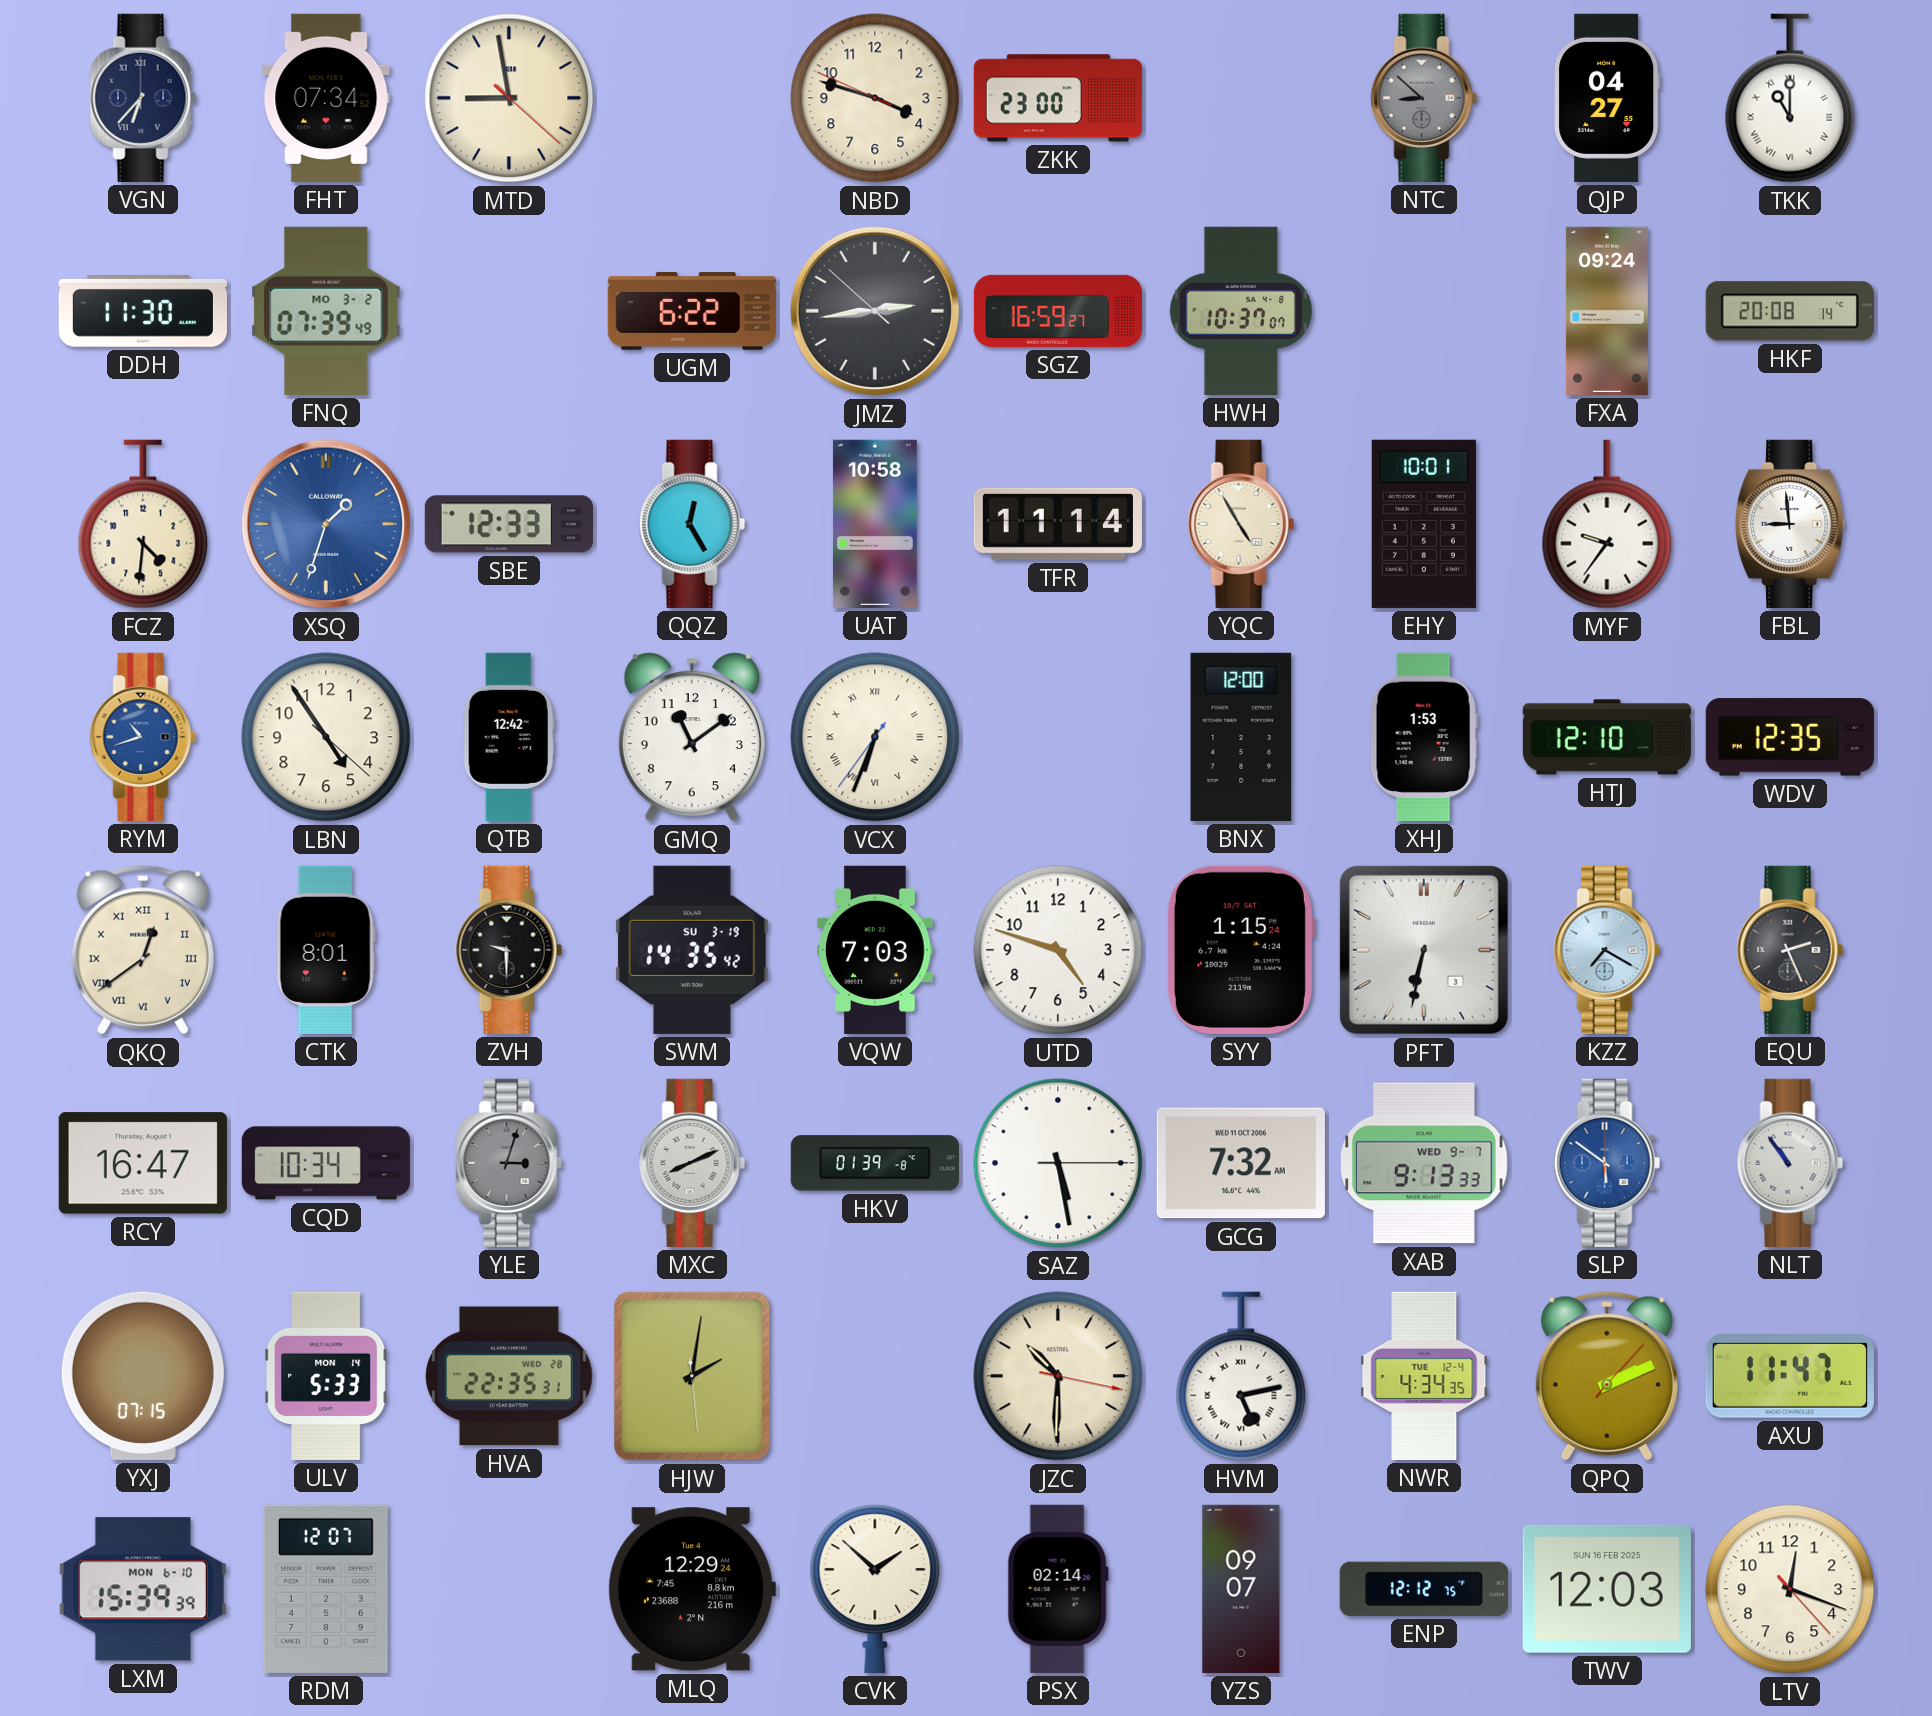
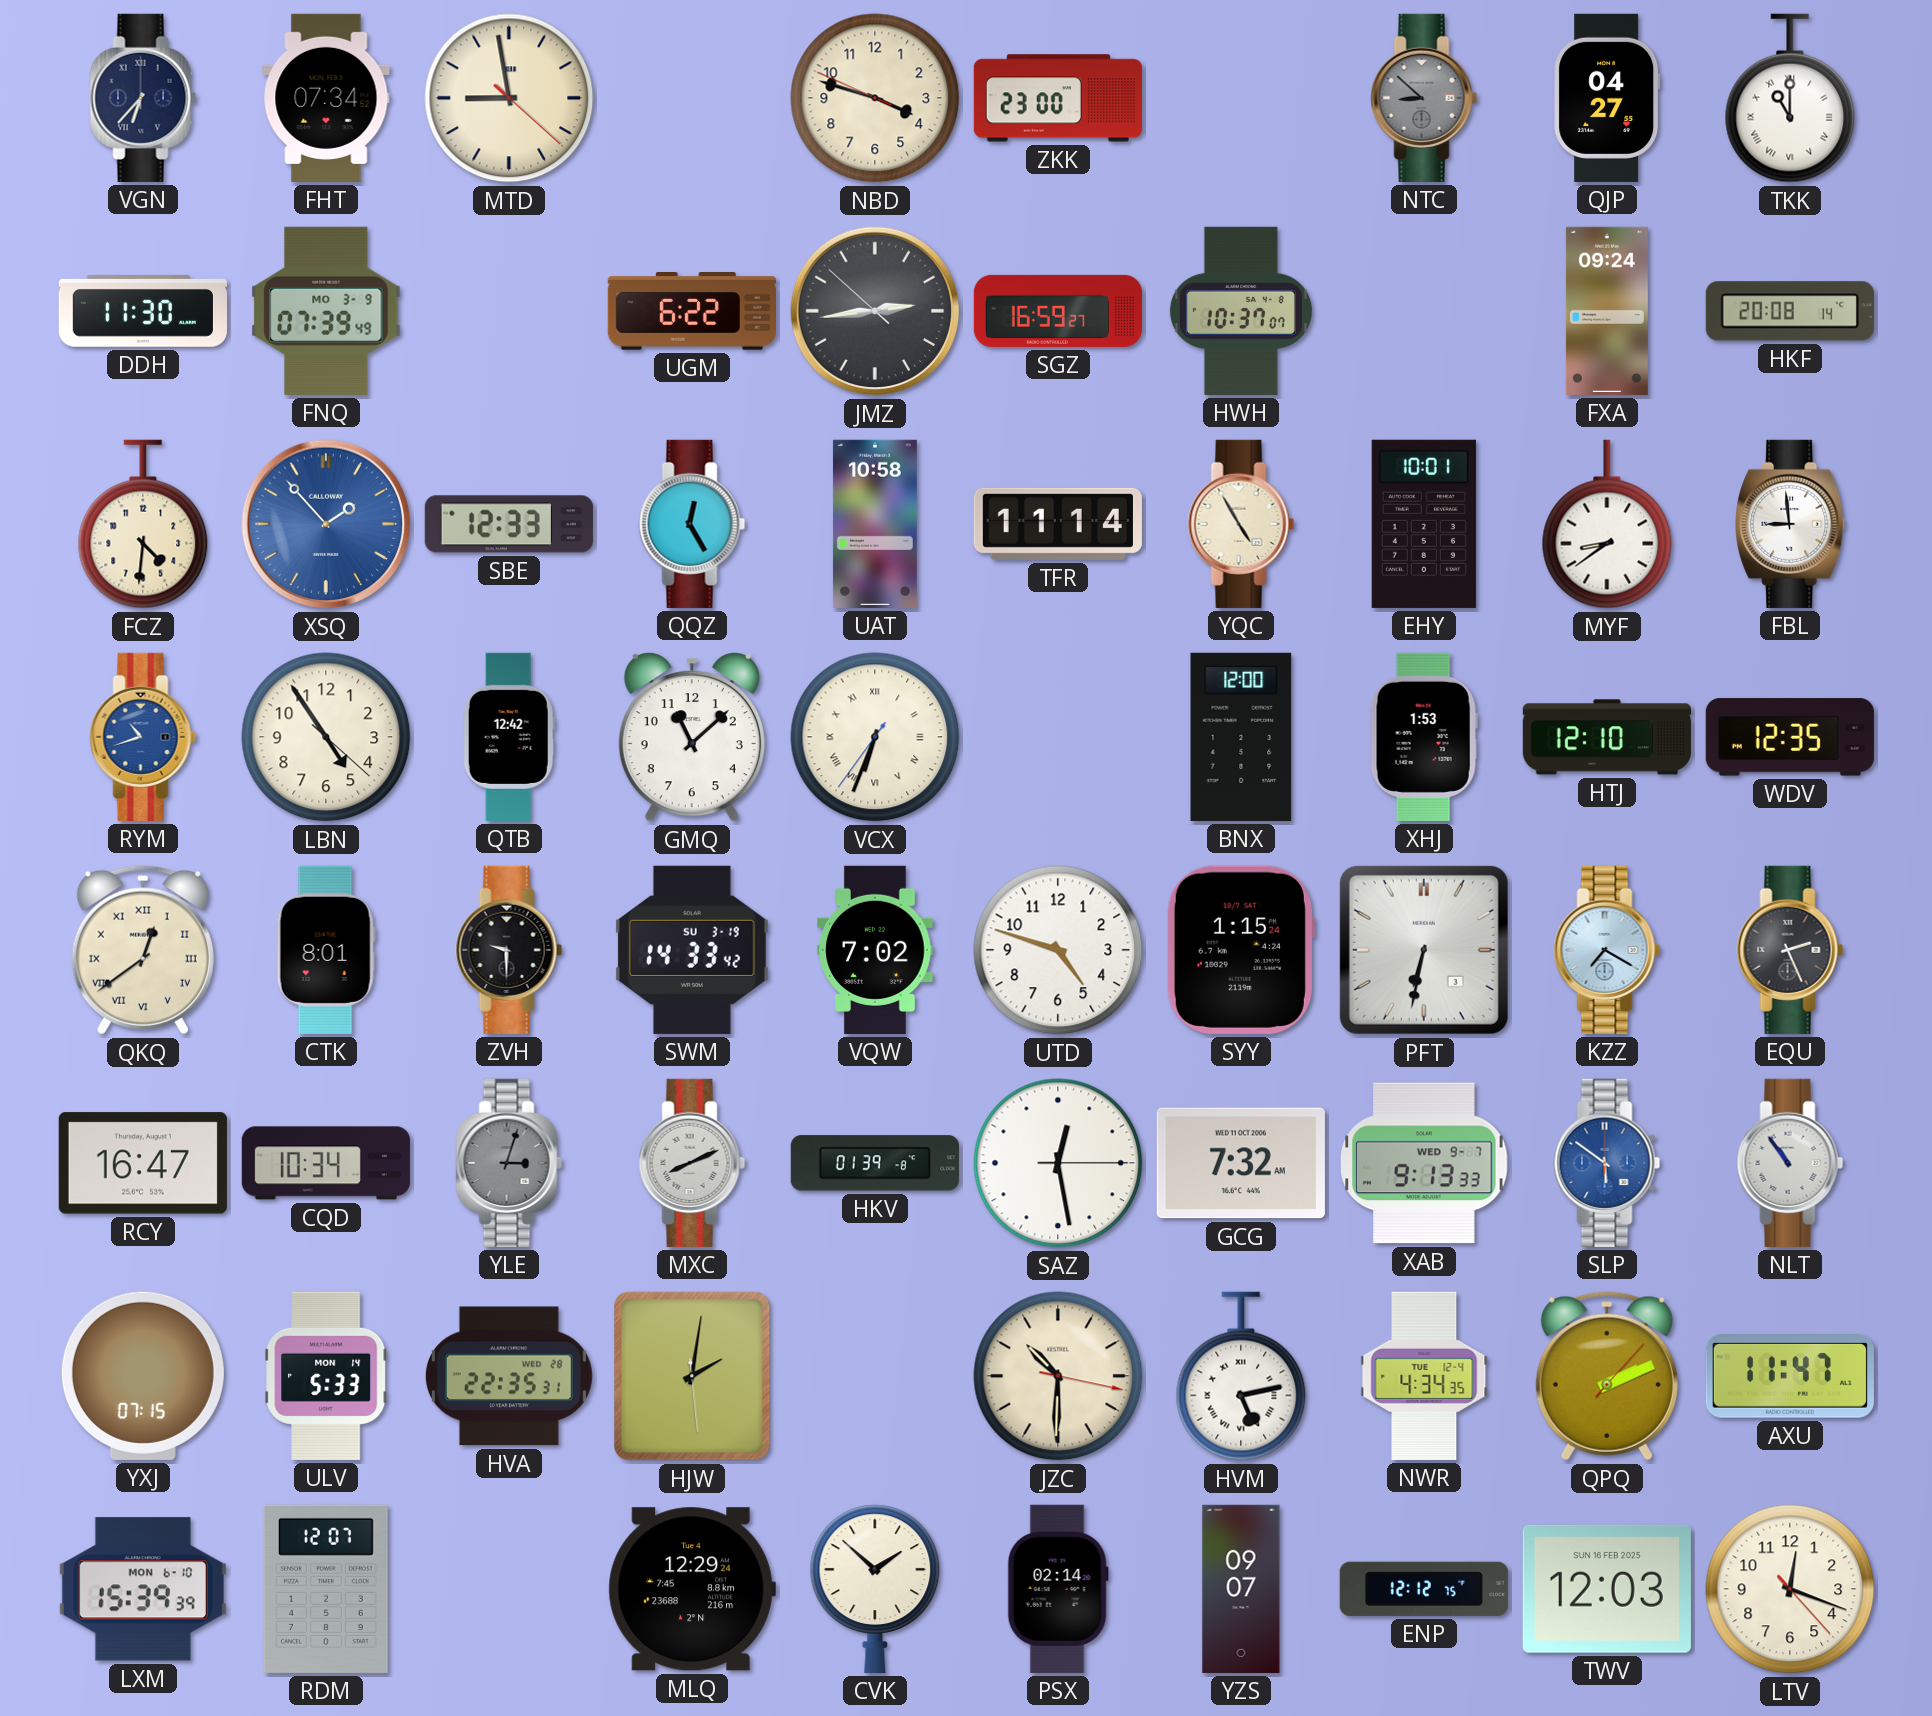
FNQ date: MO 3-2 -> MO 3-9 (326, 311)
XSQ: 1:33 -> 1:53 (326, 524)
MYF: 9:36 -> 8:39 (1607, 524)
GMQ: 11:09 -> 11:08 (692, 737)
SWM: 14:35 -> 14:33 (692, 950)
VQW: 7:03 -> 7:02 (875, 950)
SAZ: 5:28 -> 12:28 (1058, 1163)
